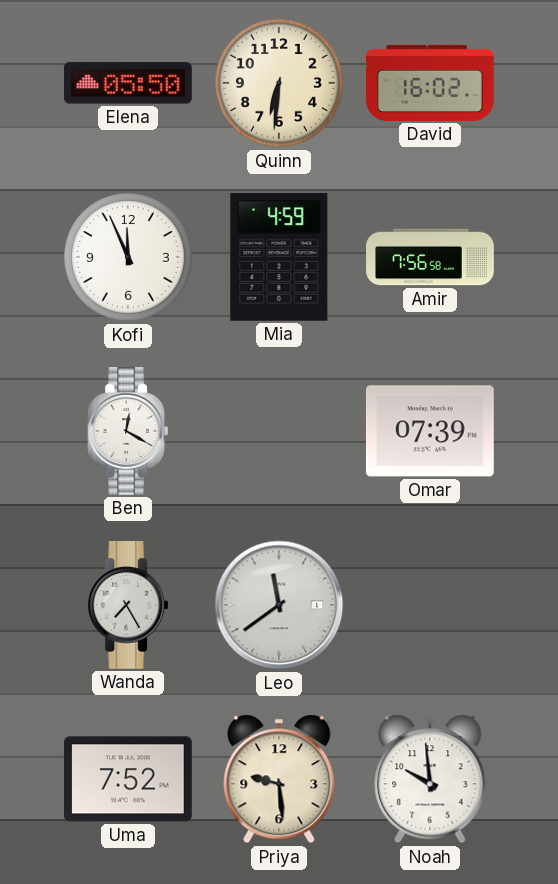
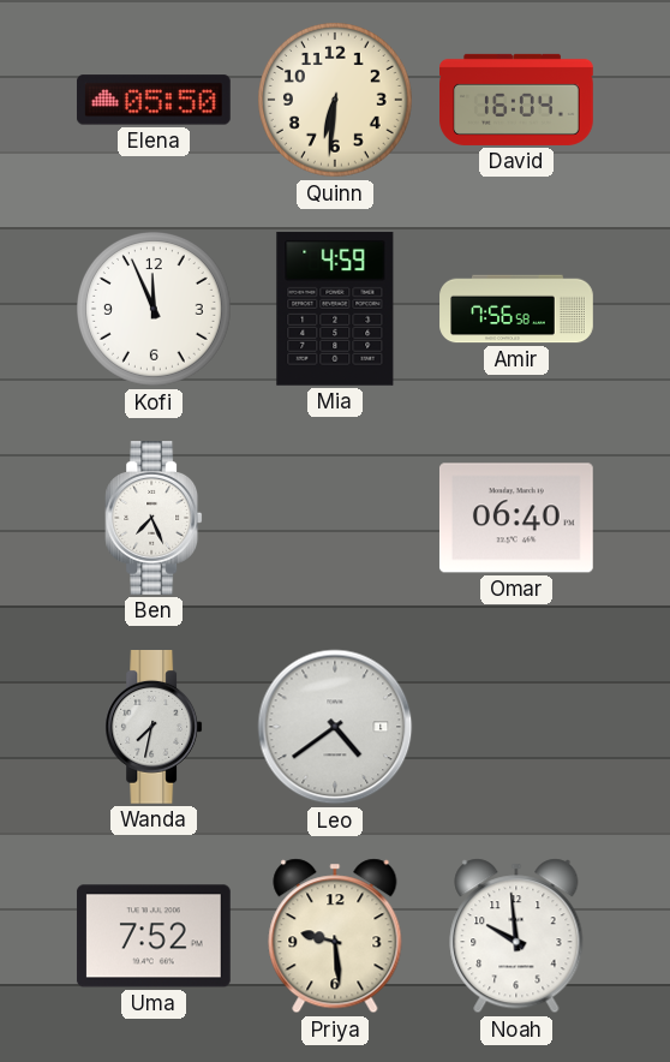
David: 16:02 -> 16:04 (516, 100)
Ben: 12:20 -> 7:26 (154, 519)
Omar: 07:39 -> 06:40 (516, 518)
Wanda: 7:25 -> 7:32 (154, 728)
Leo: 11:39 -> 4:39 (335, 727)
